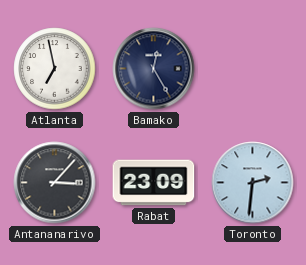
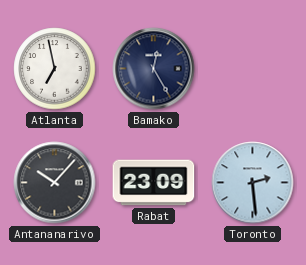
Antananarivo: 3:07 -> 10:07 (55, 183)
Toronto: 2:31 -> 2:29 (253, 183)
